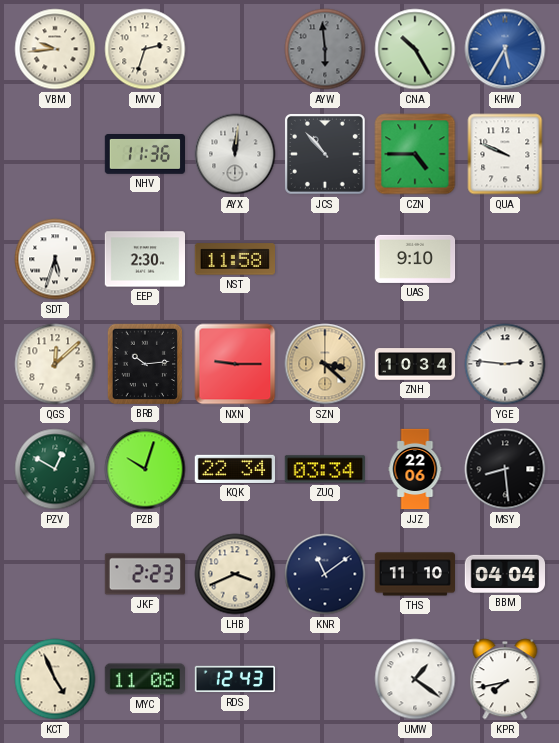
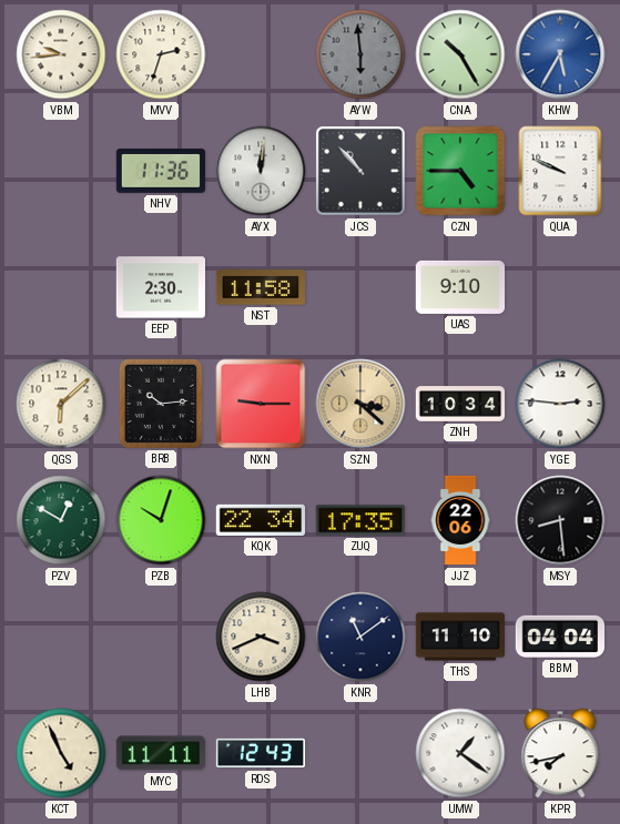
SDT: 5:33 -> none (55, 259)
QGS: 12:08 -> 6:08 (61, 404)
ZUQ: 03:34 -> 17:35 (359, 520)
JKF: 2:23 -> none (145, 574)
MYC: 11:08 -> 11:11 (160, 753)
